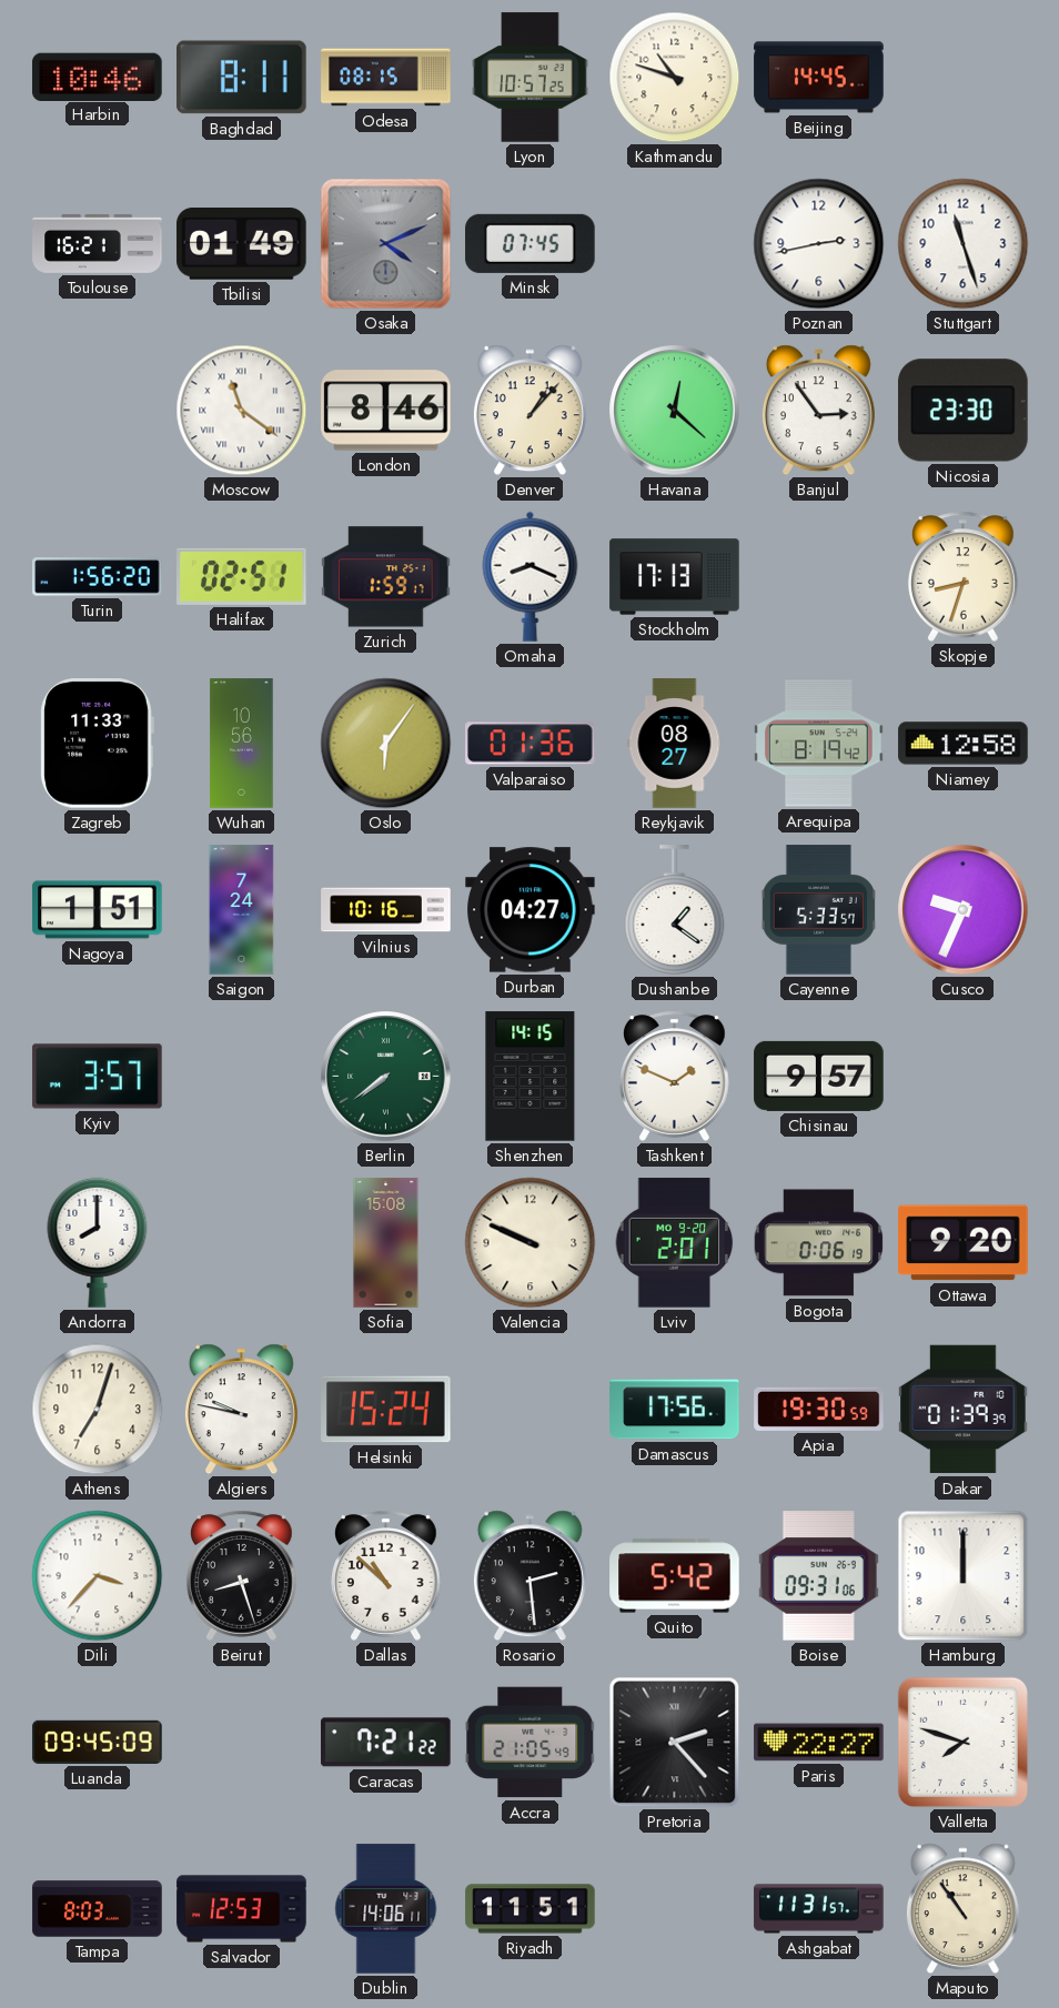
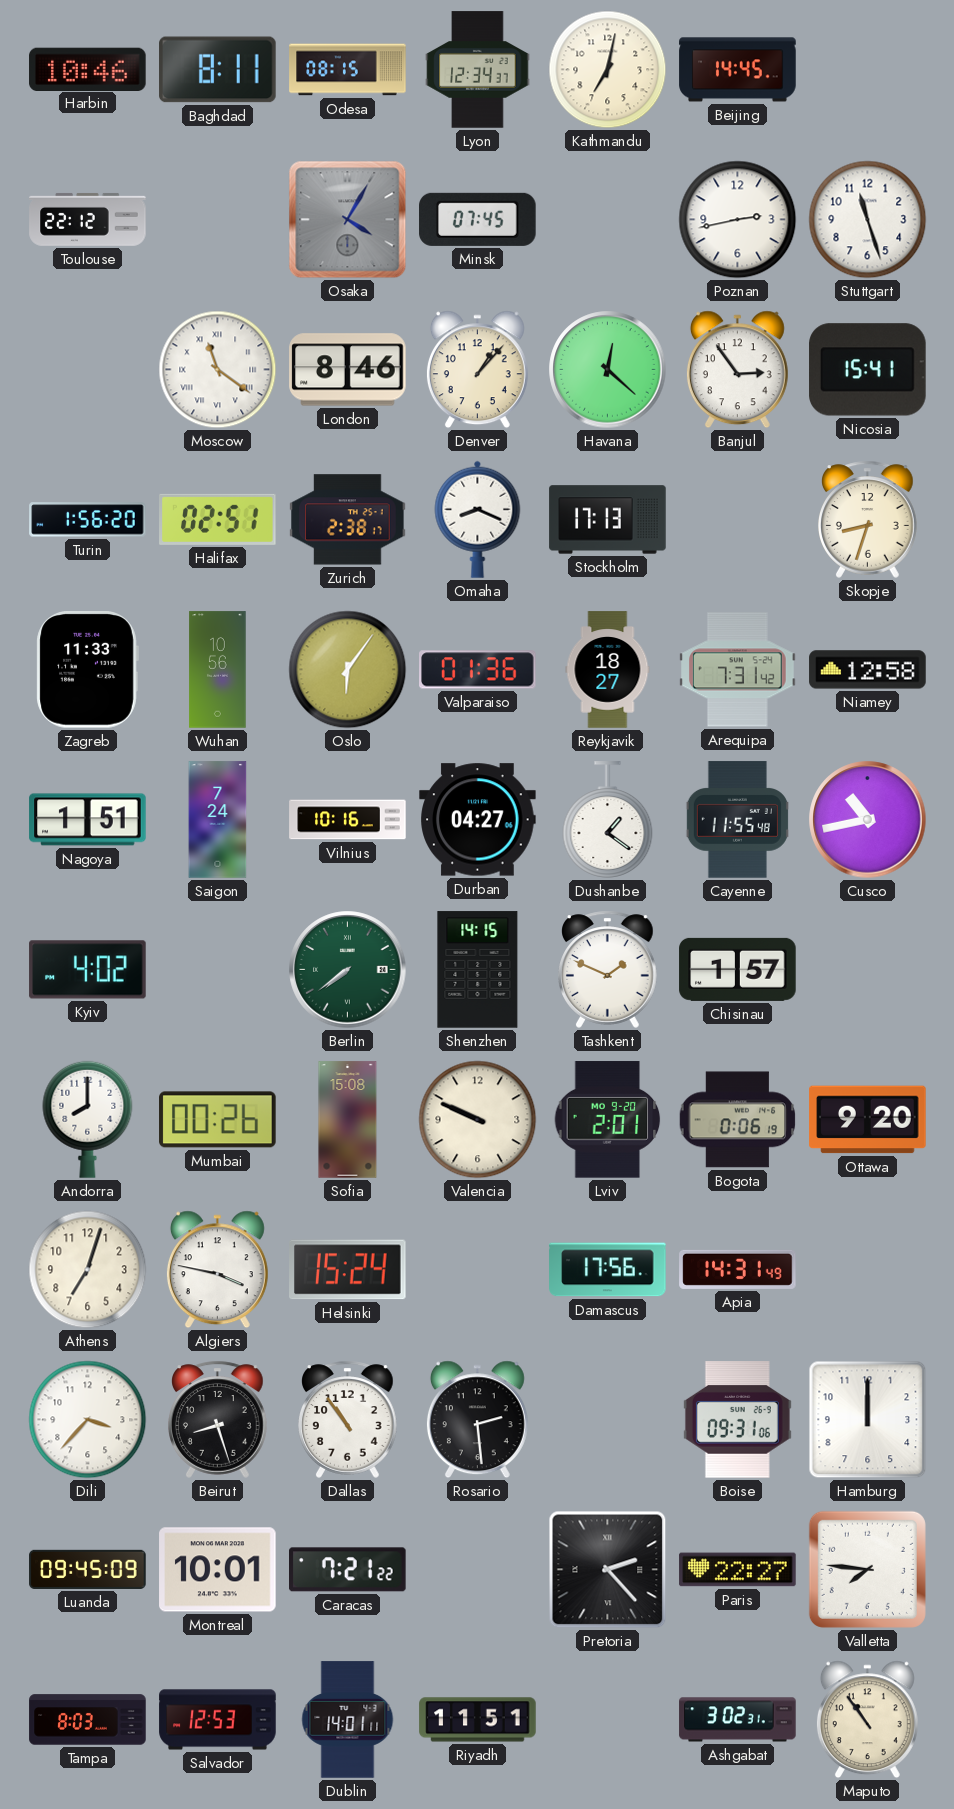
Lyon: 10:57 -> 12:34 (478, 70)
Kathmandu: 10:48 -> 7:02 (608, 70)
Toulouse: 16:21 -> 22:12 (88, 219)
Tbilisi: 01:49 -> none (242, 244)
Osaka: 4:11 -> 4:05 (348, 220)
Nicosia: 23:30 -> 15:41 (868, 370)
Zurich: 1:59 -> 2:38 (348, 520)
Reykjavik: 08:27 -> 18:27 (608, 670)
Arequipa: 8:19 -> 7:31 (738, 670)
Cayenne: 5:33 -> 11:55 (737, 820)
Cusco: 9:34 -> 10:43 (868, 820)
Kyiv: 3:57 -> 4:02 (88, 970)
Chisinau: 9:57 -> 1:57 (738, 969)
Mumbai: none -> 00:26 (218, 1120)
Algiers: 9:47 -> 3:47 (217, 1270)
Apia: 19:30 -> 14:31 (738, 1269)
Dakar: 01:39 -> none (964, 1410)
Dallas: 10:52 -> 10:54 (348, 1419)
Quito: 5:42 -> none (675, 1576)
Montreal: none -> 10:01 (218, 1570)
Accra: 21:05 -> none (531, 1743)
Valletta: 7:48 -> 7:46 (867, 1569)
Dublin: 14:06 -> 14:01 (348, 1720)
Ashgabat: 11:31 -> 3:02 (738, 1720)
